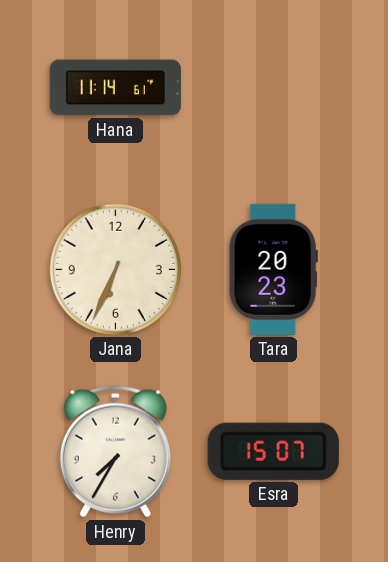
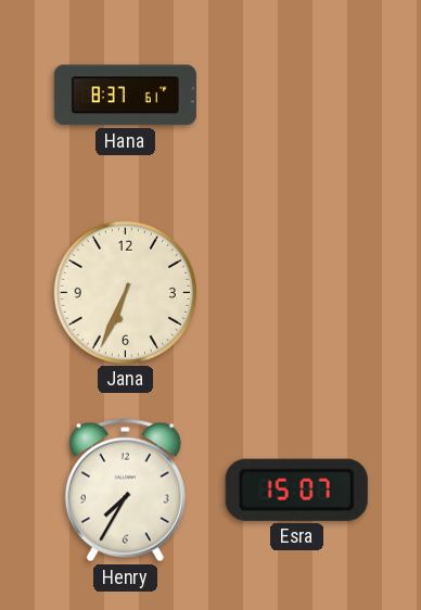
Hana: 11:14 -> 8:37 (125, 96)
Tara: 20:23 -> none (273, 269)
